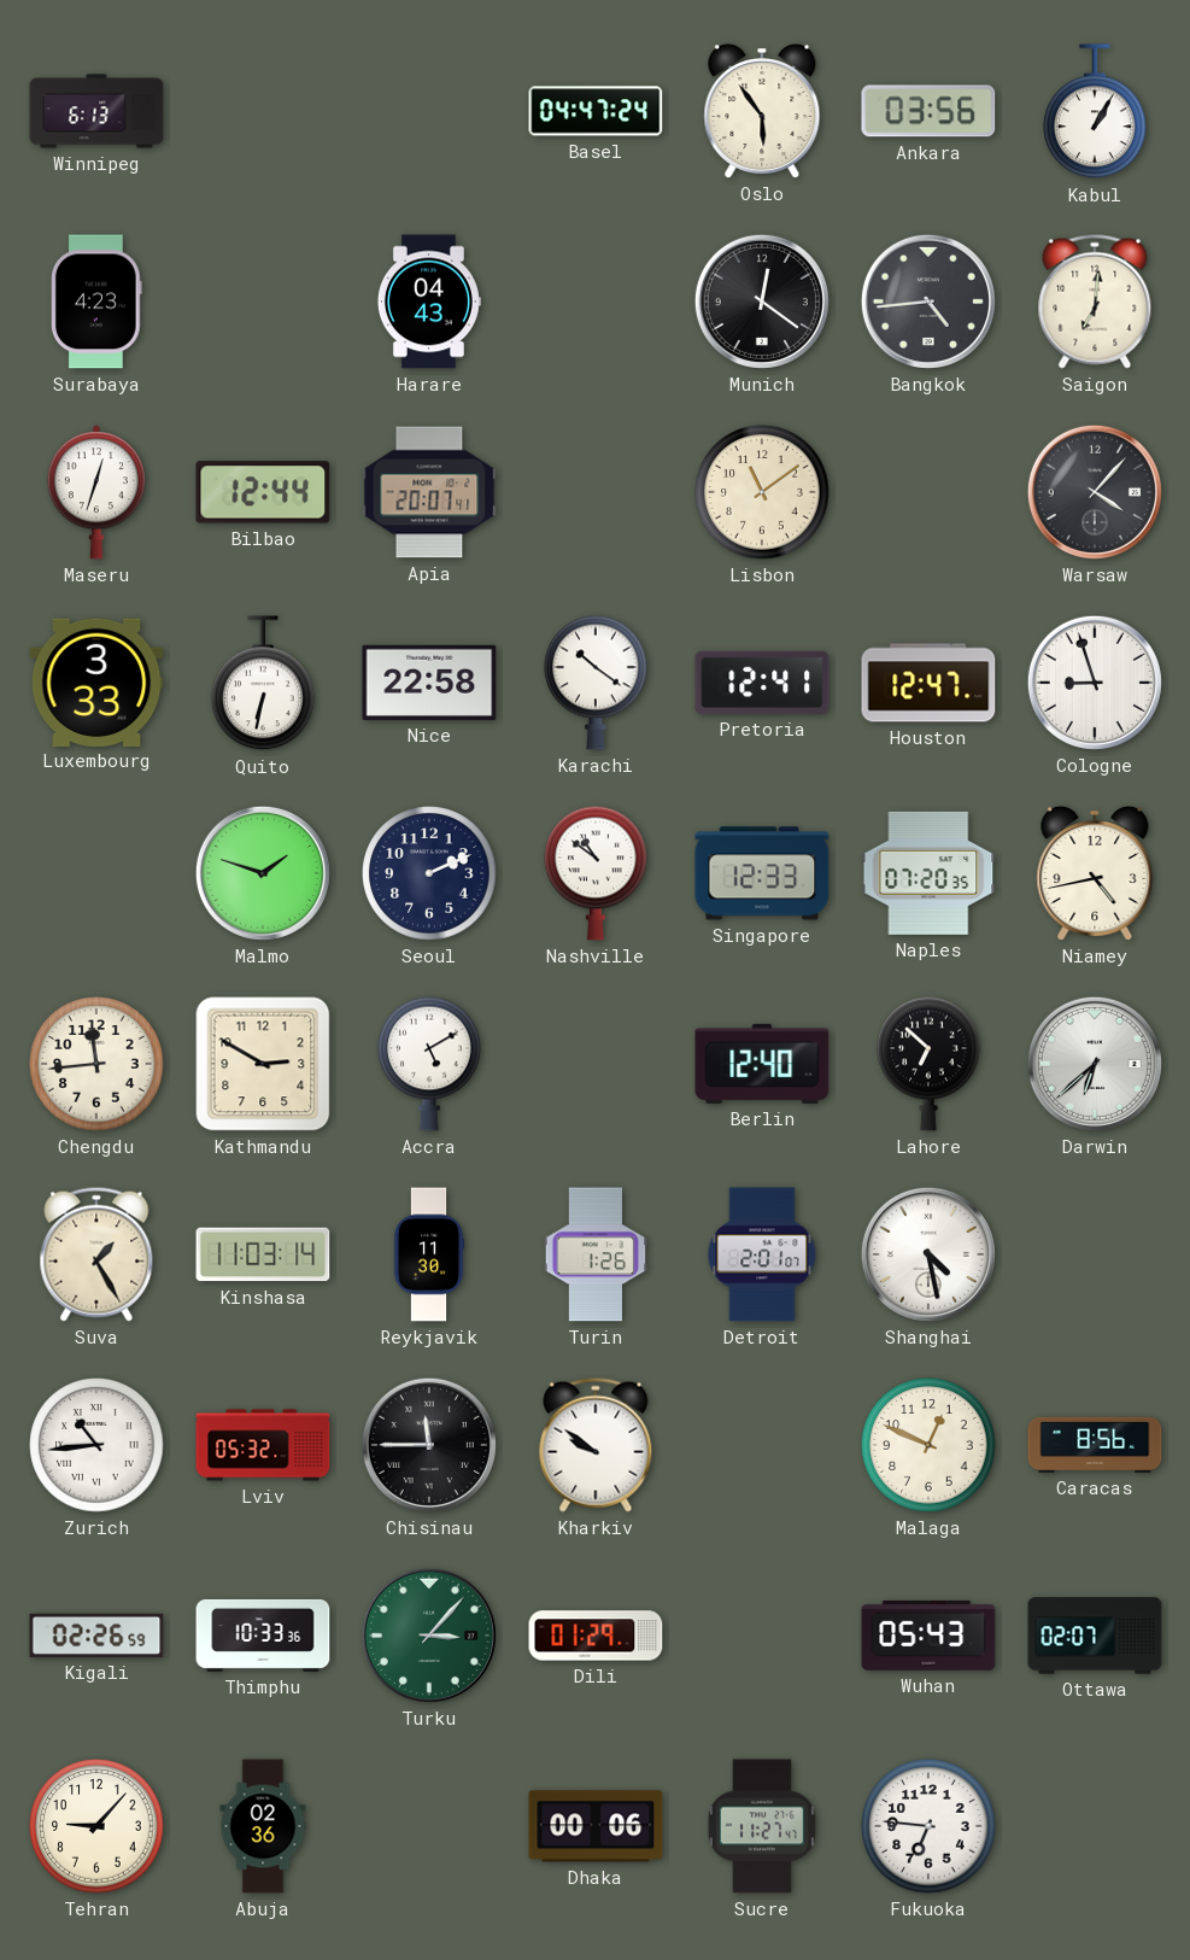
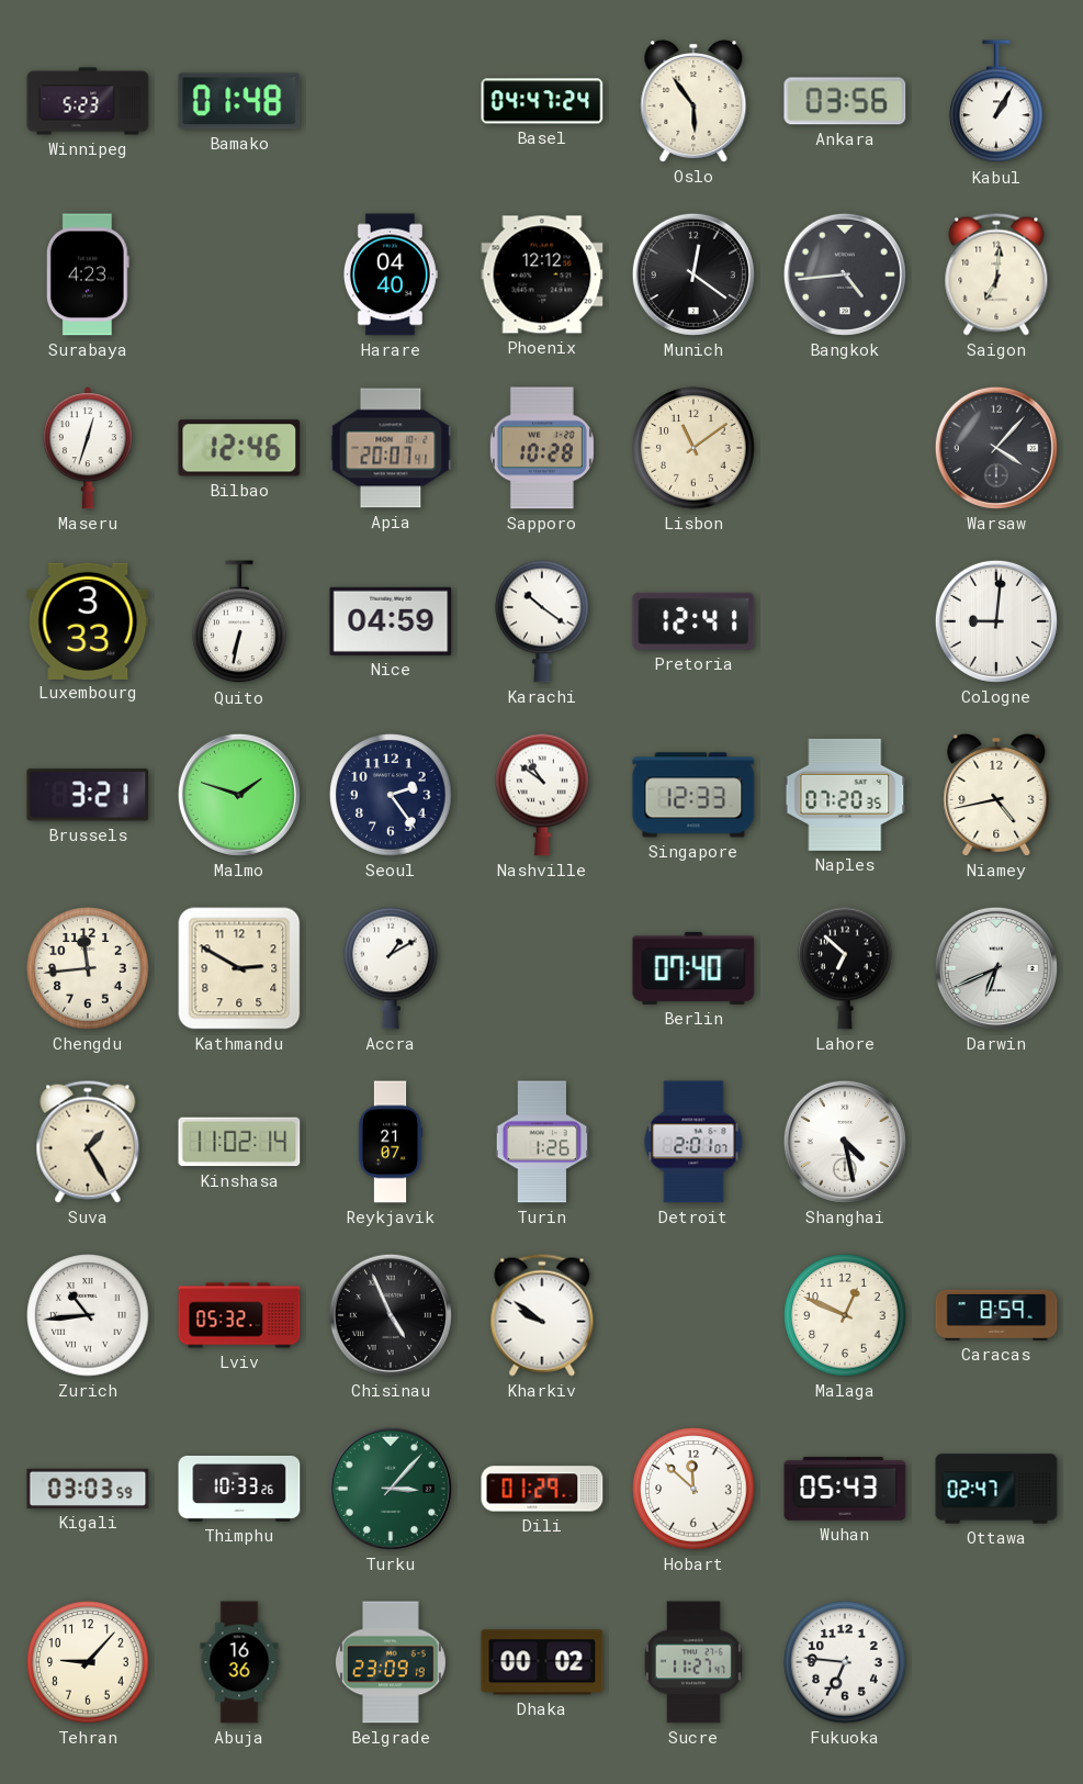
Winnipeg: 6:13 -> 5:23 (88, 101)
Bamako: none -> 01:48 (239, 101)
Harare: 04:43 -> 04:40 (390, 274)
Phoenix: none -> 12:12 (542, 274)
Bilbao: 12:44 -> 12:46 (239, 448)
Sapporo: none -> 10:28 (542, 448)
Nice: 22:58 -> 04:59 (391, 621)
Houston: 12:47 -> none (928, 683)
Cologne: 8:57 -> 9:01 (996, 621)
Brussels: none -> 3:21 (88, 795)
Seoul: 2:11 -> 2:24 (391, 795)
Accra: 5:10 -> 1:10 (391, 968)
Berlin: 12:40 -> 07:40 (693, 968)
Darwin: 6:38 -> 6:41 (996, 968)
Kinshasa: 11:03 -> 11:02 (239, 1142)
Reykjavik: 11:30 -> 21:07 (391, 1142)
Chisinau: 11:45 -> 4:56 (391, 1315)
Caracas: 8:56 -> 8:59 (996, 1315)
Kigali: 02:26 -> 03:03 (88, 1489)
Thimphu: 10:33:36 -> 10:33:26 (239, 1489)
Hobart: none -> 11:52 (693, 1489)
Ottawa: 02:07 -> 02:47 (996, 1489)
Abuja: 02:36 -> 16:36 (239, 1662)
Belgrade: none -> 23:09 (392, 1662)
Dhaka: 00:06 -> 00:02 (542, 1662)
